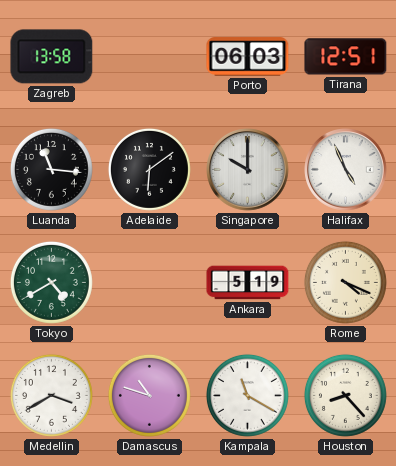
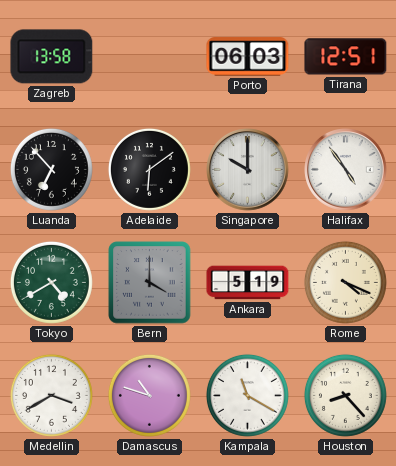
Luanda: 11:16 -> 6:53 (51, 169)
Halifax: 4:56 -> 4:54 (346, 170)
Bern: none -> 4:00 (150, 283)
